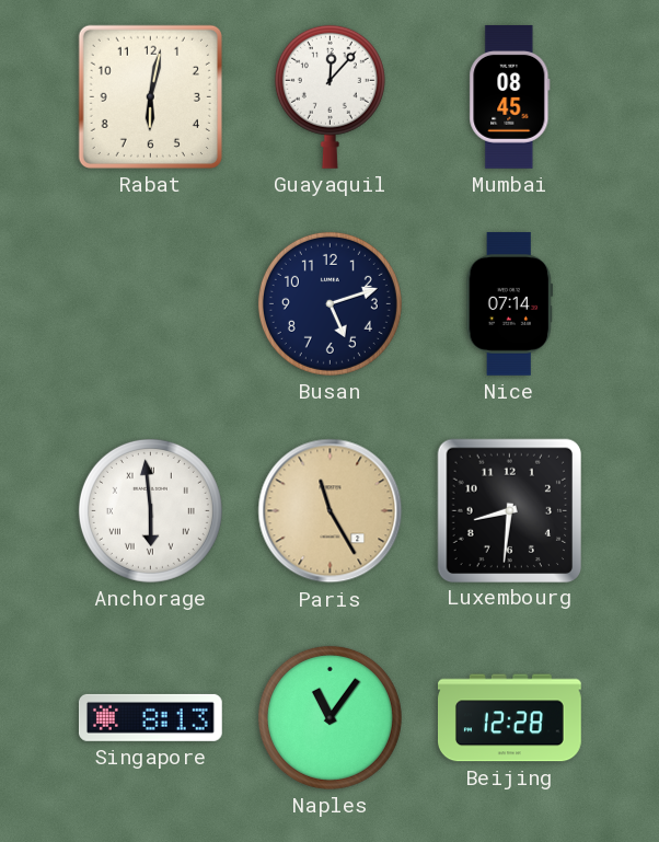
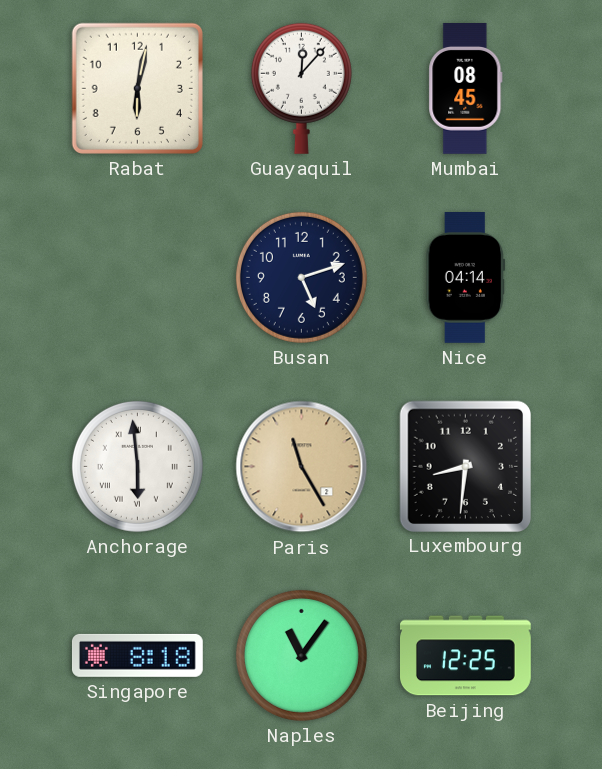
Nice: 07:14 -> 04:14 (466, 278)
Singapore: 8:13 -> 8:18 (137, 655)
Beijing: 12:28 -> 12:25 (466, 656)
